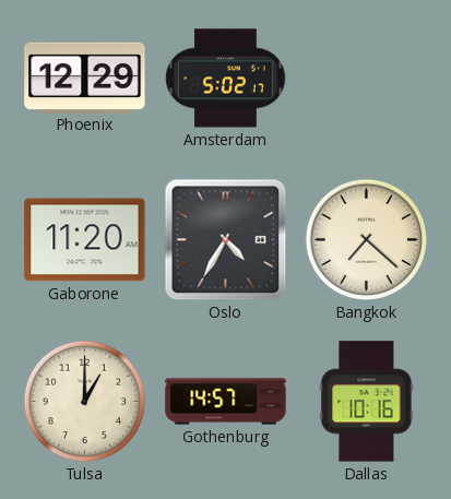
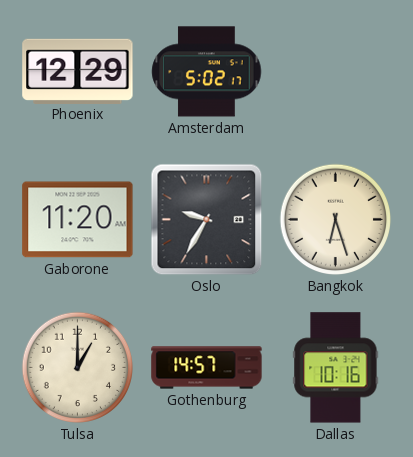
Oslo: 4:35 -> 9:35 (207, 220)
Bangkok: 7:22 -> 6:27 (336, 220)
